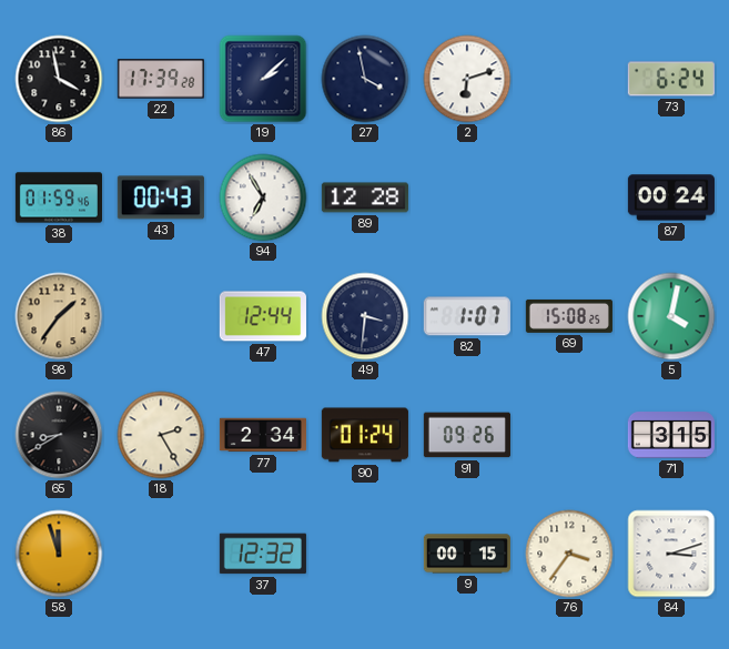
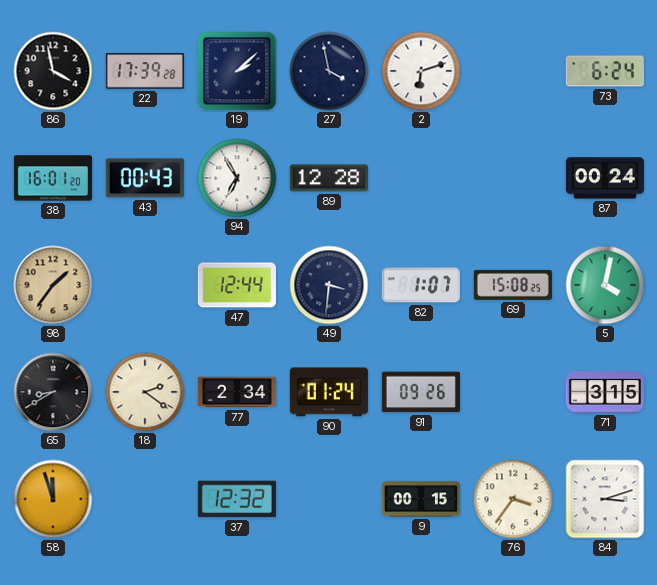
38: 01:59 -> 16:01 (52, 178)
18: 2:25 -> 2:21 (145, 392)
